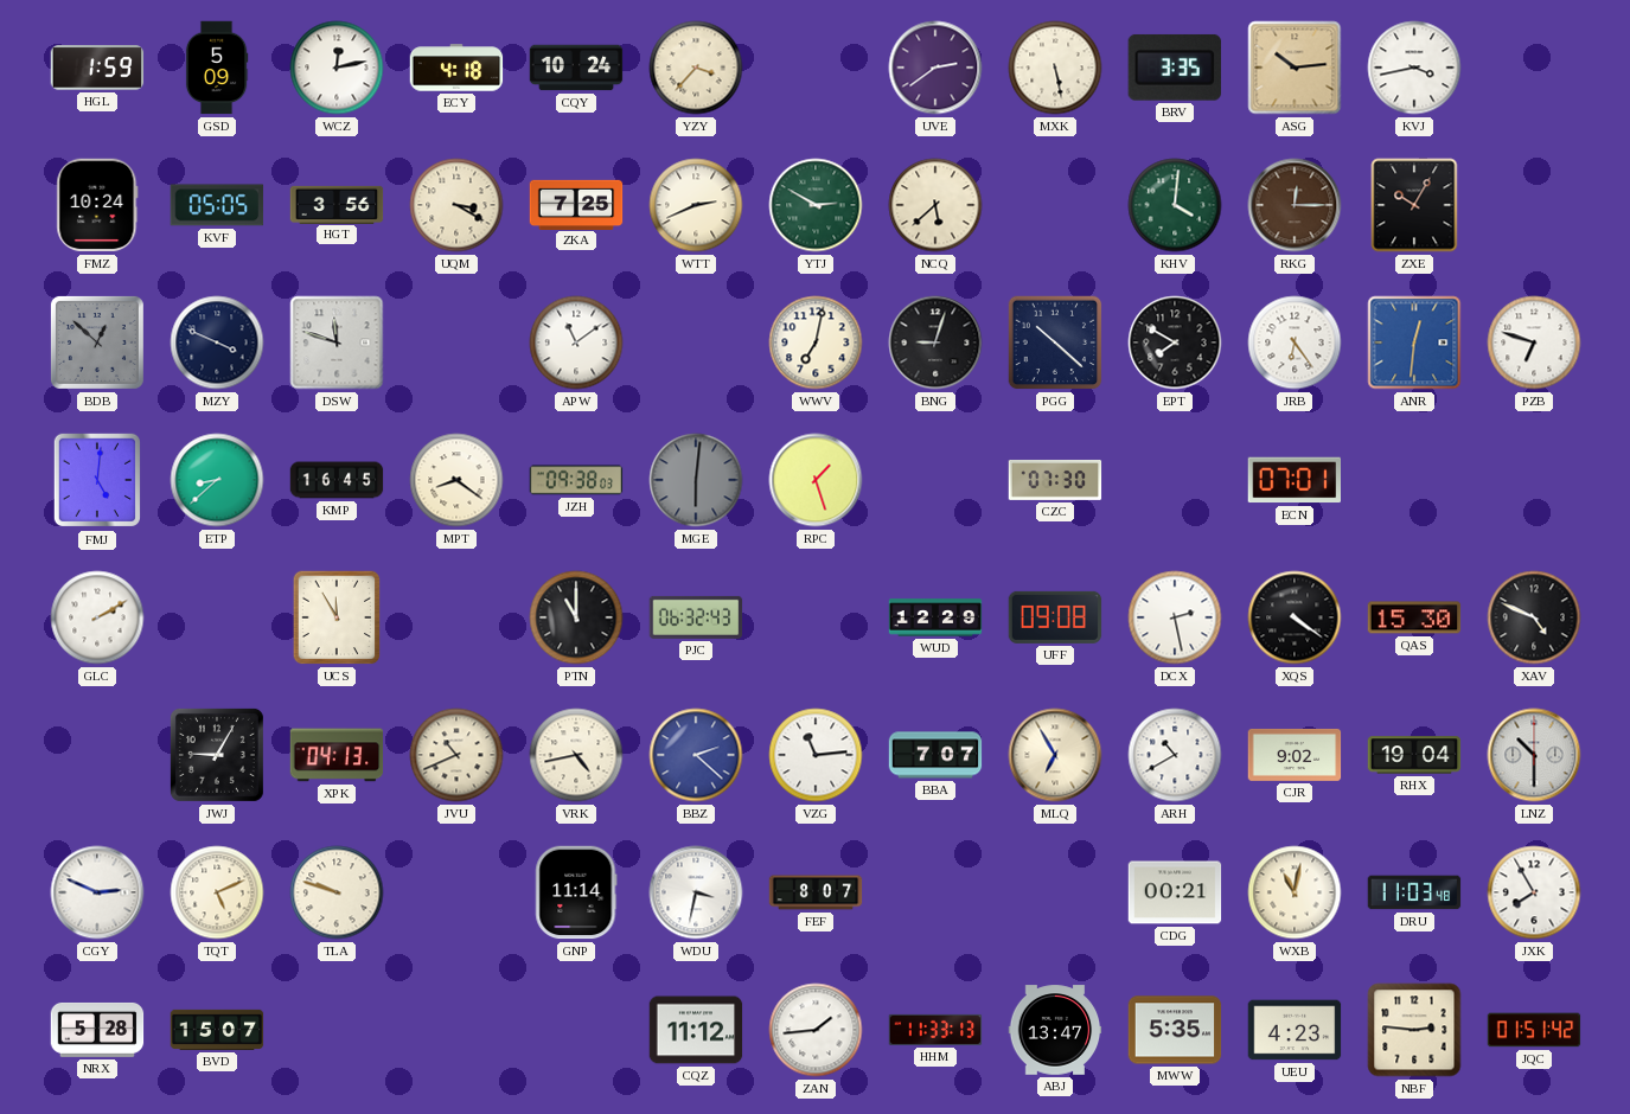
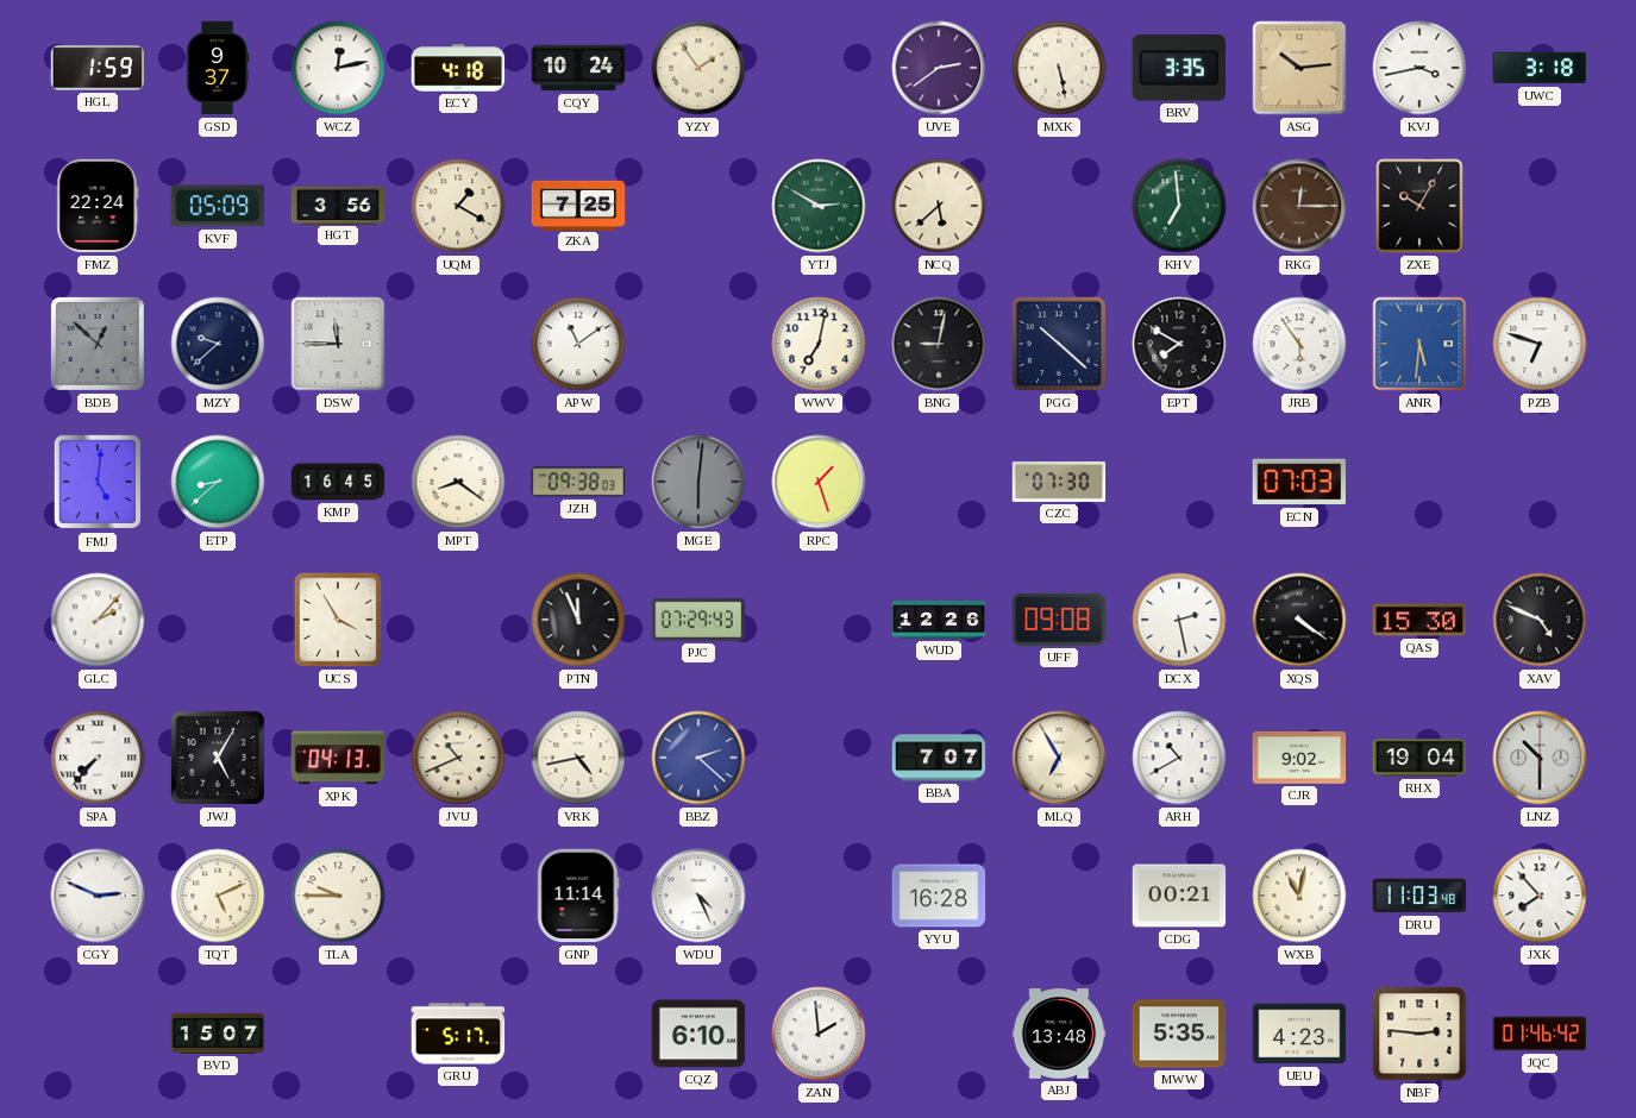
GSD: 5:09 -> 9:37 (218, 68)
YZY: 3:37 -> 1:54 (698, 68)
UWC: none -> 3:18 (1540, 68)
FMZ: 10:24 -> 22:24 (98, 206)
KVF: 05:05 -> 05:09 (218, 206)
UQM: 3:20 -> 1:20 (458, 206)
WTT: 2:41 -> none (696, 205)
KHV: 4:01 -> 6:59 (1179, 206)
MZY: 3:49 -> 9:38 (218, 344)
DSW: 11:48 -> 11:45 (338, 344)
BNG: 9:03 -> 9:02 (939, 344)
JRB: 6:24 -> 5:54 (1299, 344)
ANR: 12:31 -> 5:31 (1419, 344)
ECN: 07:01 -> 07:03 (1299, 482)
GLC: 2:10 -> 2:07 (98, 620)
UCS: 11:55 -> 3:55 (338, 620)
PTN: 11:00 -> 11:56 (578, 620)
PJC: 06:32 -> 07:29 (698, 620)
WUD: 12:29 -> 12:26 (939, 620)
SPA: none -> 7:37 (98, 758)
JWJ: 9:05 -> 5:05 (218, 758)
VZG: 11:14 -> none (816, 755)
TLA: 9:48 -> 9:45 (338, 896)
WDU: 3:32 -> 4:26 (698, 896)
FEF: 8:07 -> none (816, 892)
YYU: none -> 16:28 (939, 896)
JXK: 7:55 -> 7:53 (1540, 896)
NRX: 5:28 -> none (97, 1030)
GRU: none -> 5:17 (458, 1034)
CQZ: 11:12 -> 6:10 (698, 1034)
ZAN: 1:44 -> 1:59 (819, 1034)
HHM: 11:33 -> none (935, 1030)
ABJ: 13:47 -> 13:48 (1059, 1034)
JQC: 01:51 -> 01:46 (1540, 1034)
